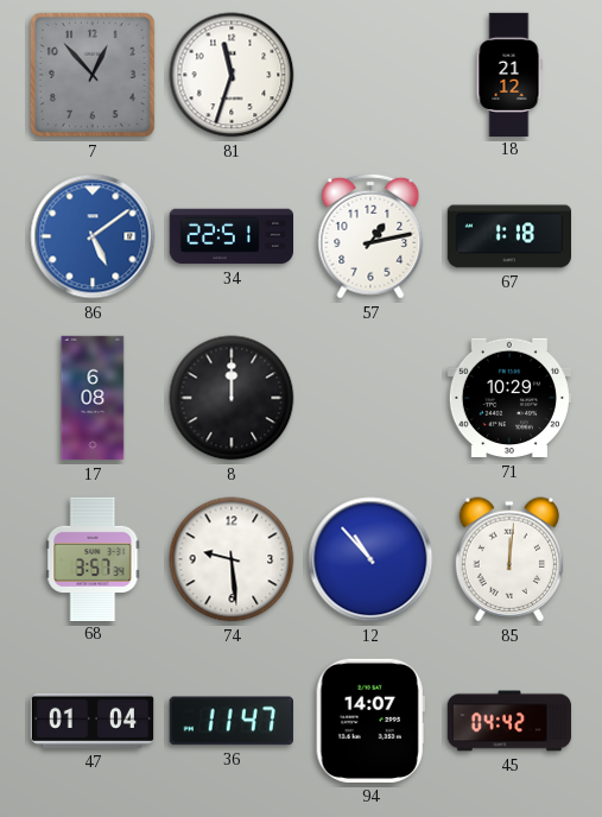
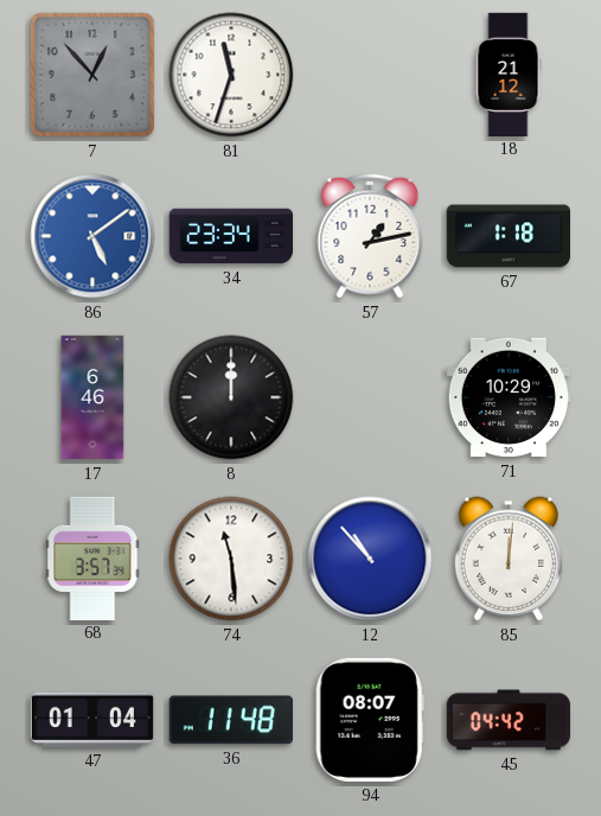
34: 22:51 -> 23:34 (230, 236)
17: 6:08 -> 6:46 (92, 397)
74: 9:29 -> 11:29 (231, 559)
36: 11:47 -> 11:48 (231, 720)
94: 14:07 -> 08:07 (370, 720)
